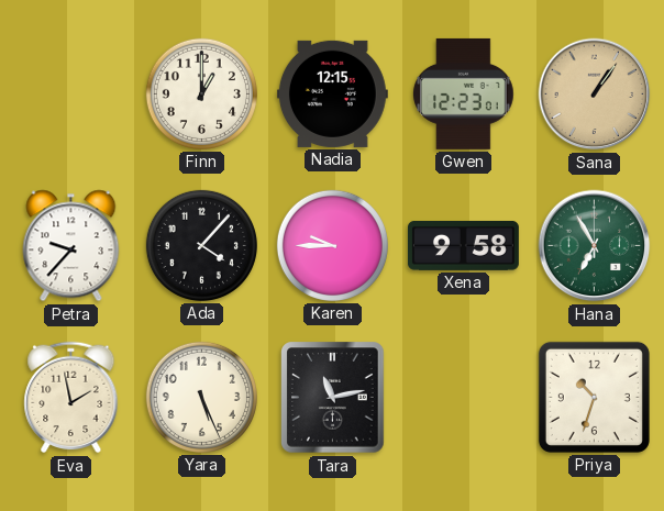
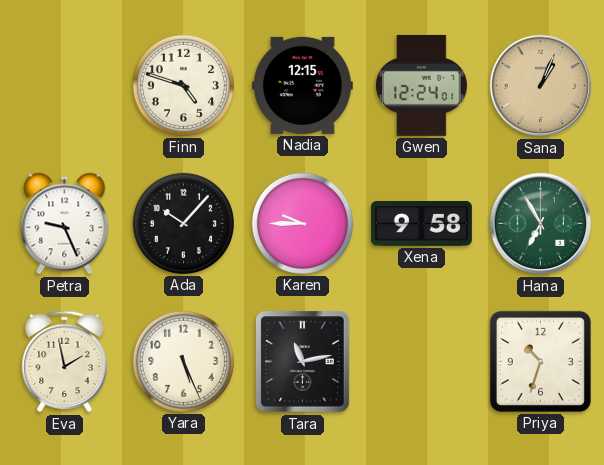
Finn: 1:00 -> 4:48 (183, 85)
Gwen: 12:23 -> 12:24 (422, 85)
Sana: 1:06 -> 1:04 (541, 86)
Petra: 9:37 -> 9:26 (65, 224)
Ada: 4:07 -> 10:07 (183, 223)
